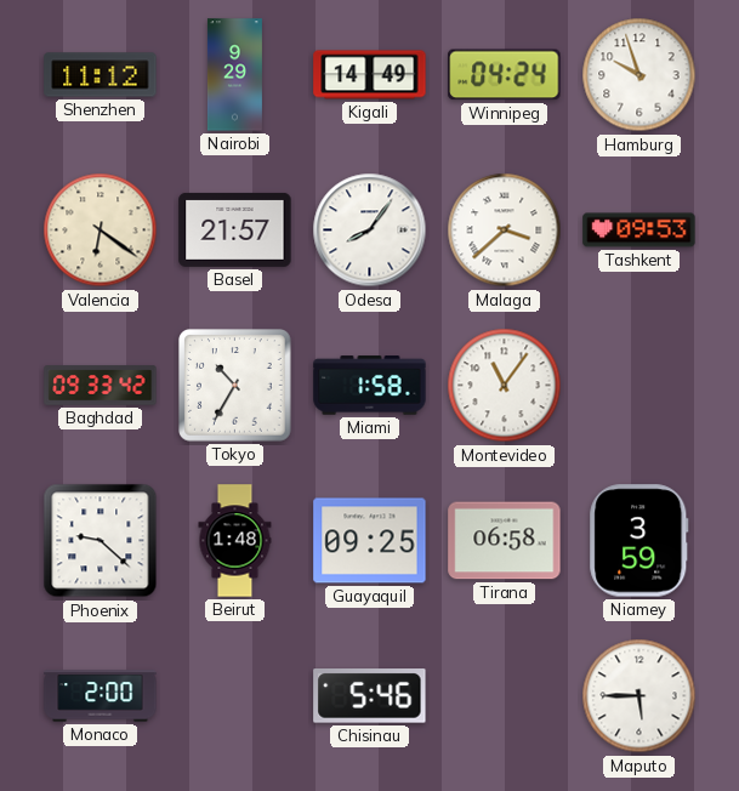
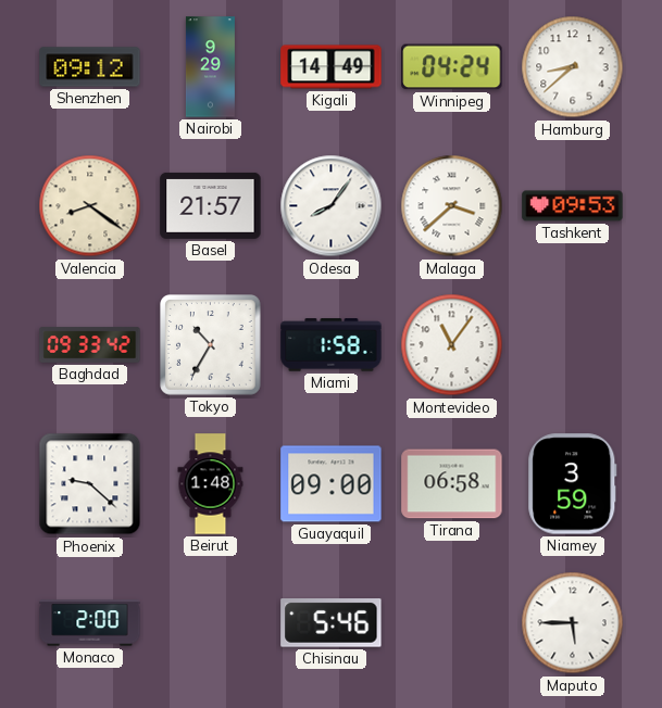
Shenzhen: 11:12 -> 09:12 (90, 67)
Hamburg: 9:57 -> 8:38 (573, 67)
Valencia: 6:21 -> 8:21 (90, 206)
Guayaquil: 09:25 -> 09:00 (332, 484)
